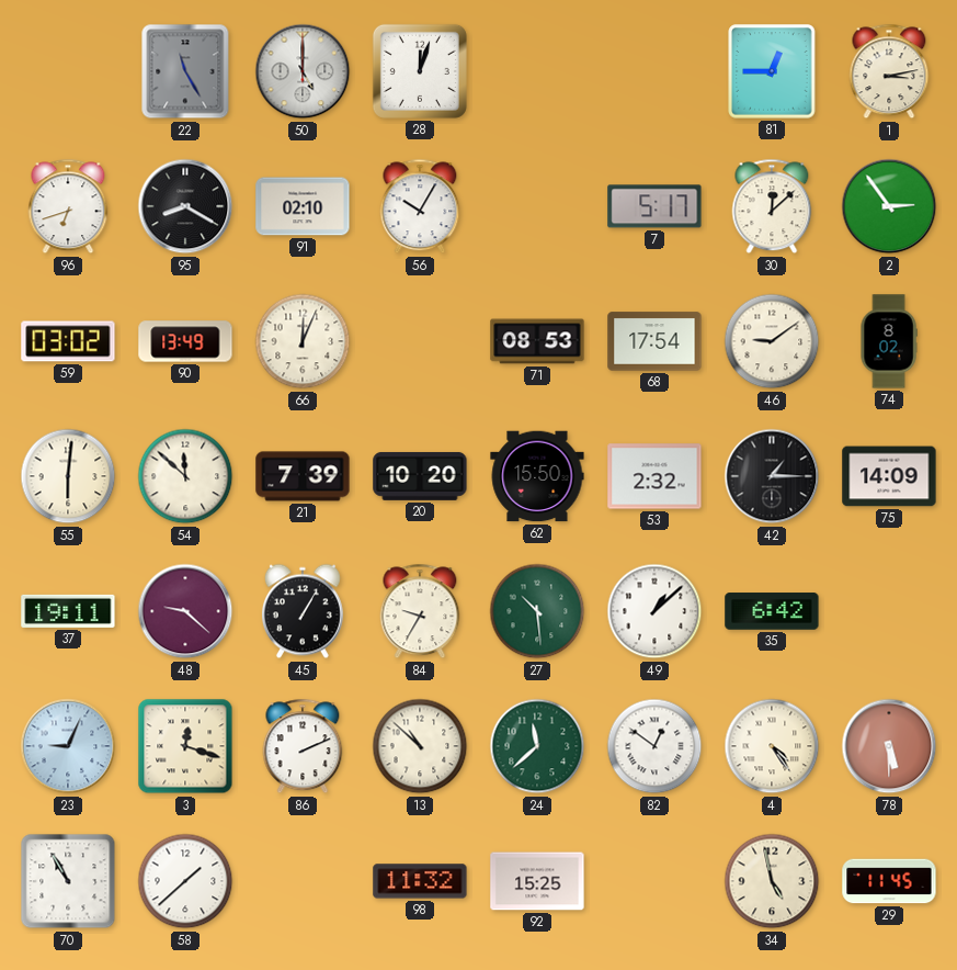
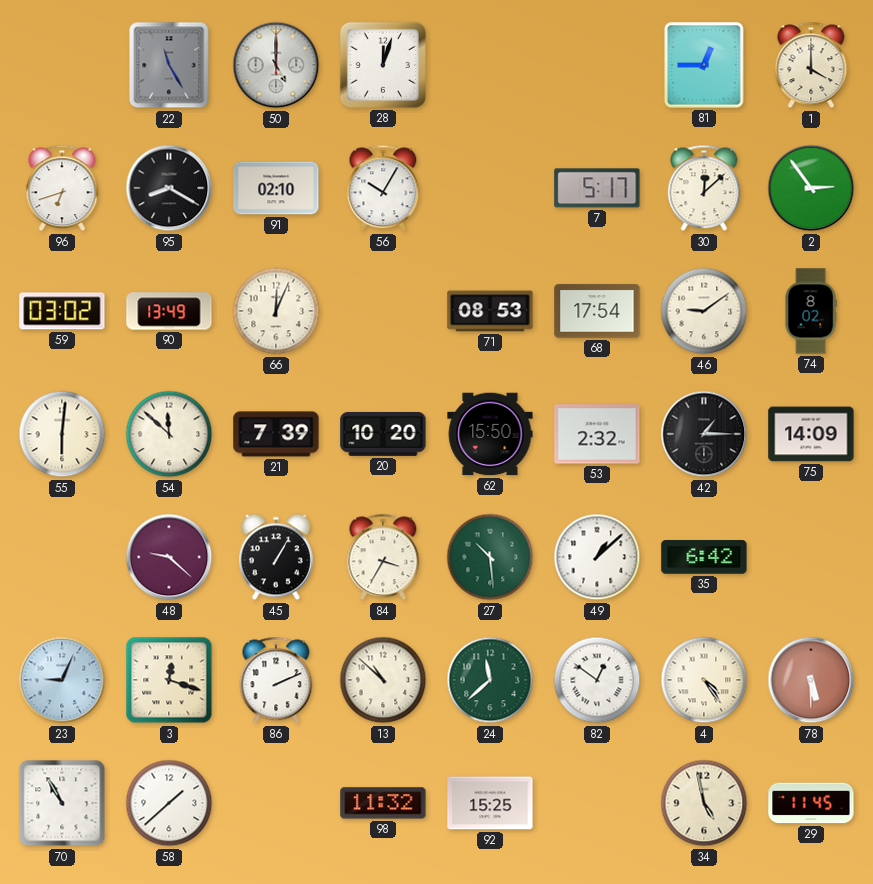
1: 3:13 -> 4:00 (811, 65)
37: 19:11 -> none (68, 611)
84: 9:35 -> 3:35 (383, 557)
